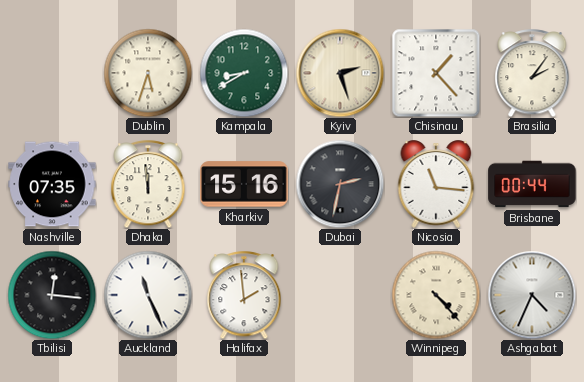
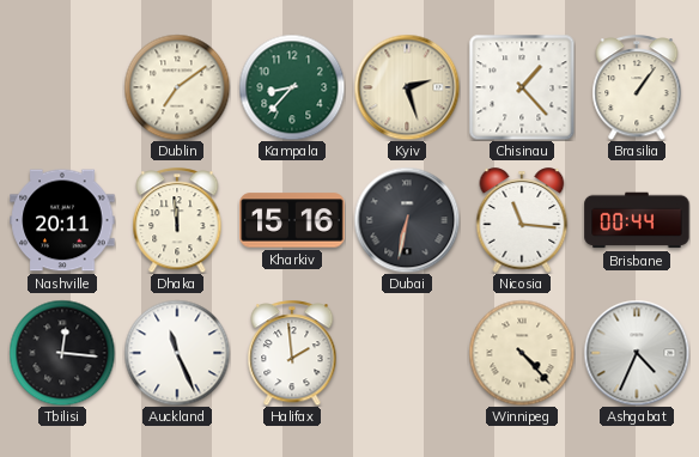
Dublin: 5:33 -> 7:09 (177, 87)
Kampala: 8:40 -> 8:37 (292, 87)
Brasilia: 2:06 -> 1:06 (637, 87)
Nashville: 07:35 -> 20:11 (62, 220)
Dubai: 2:32 -> 6:32 (407, 220)
